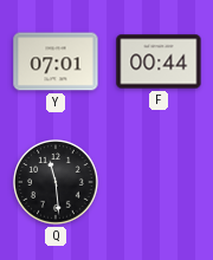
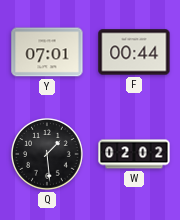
Q: 11:29 -> 1:29 (47, 154)
W: none -> 02:02 (134, 154)
